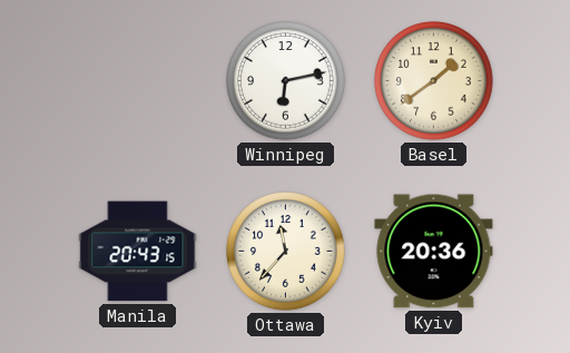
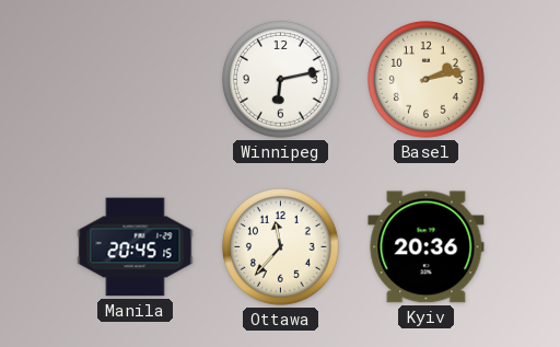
Basel: 1:39 -> 2:13 (427, 80)
Manila: 20:43 -> 20:45 (136, 247)
